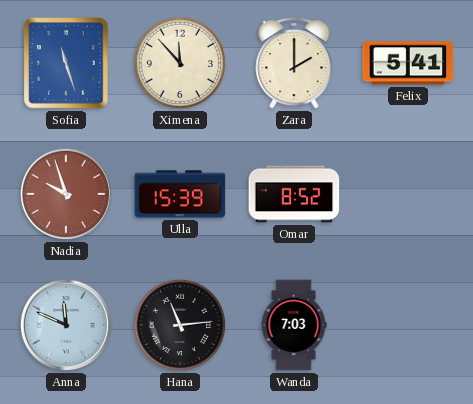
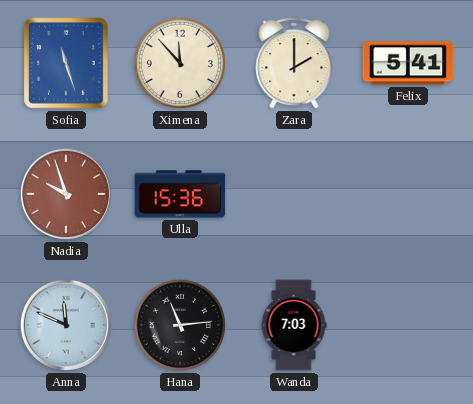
Ulla: 15:39 -> 15:36 (180, 194)
Omar: 8:52 -> none (294, 194)
